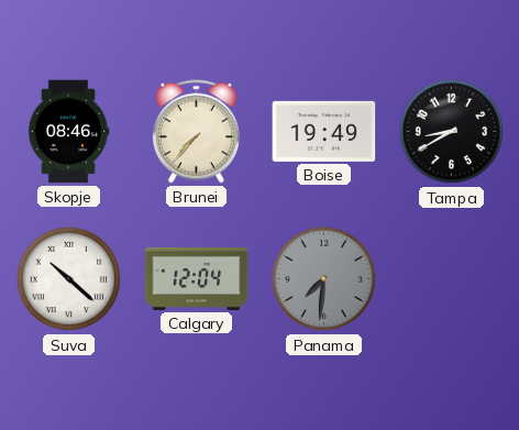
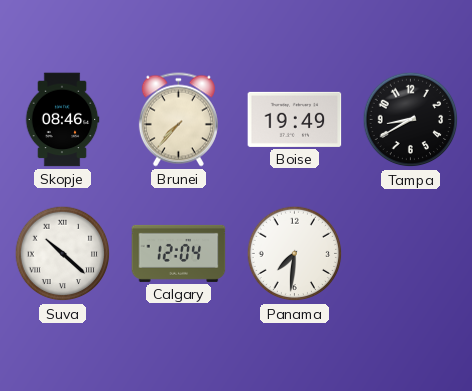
Panama dial: grey -> white (295, 254)
